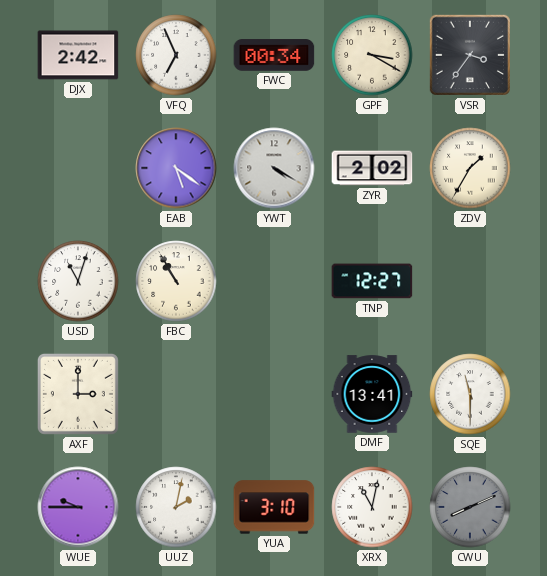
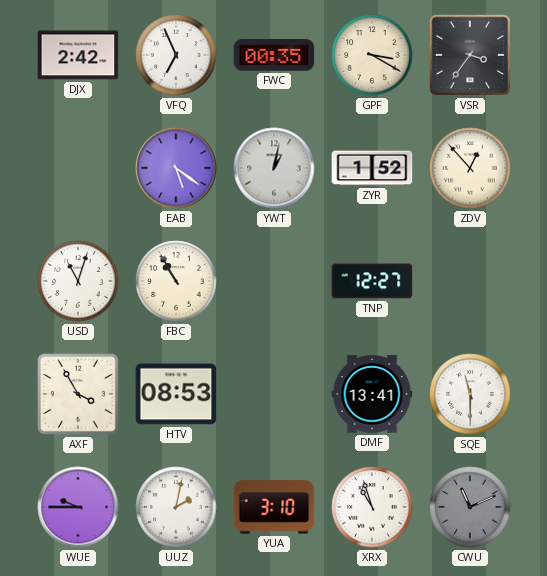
FWC: 00:34 -> 00:35 (274, 55)
YWT: 4:20 -> 1:02 (274, 168)
ZYR: 2:02 -> 1:52 (372, 168)
ZDV: 1:35 -> 12:53 (470, 168)
AXF: 3:00 -> 3:55 (78, 394)
HTV: none -> 08:53 (176, 394)
XRX: 11:02 -> 10:57 (372, 507)
CWU: 8:11 -> 11:11 (470, 507)
